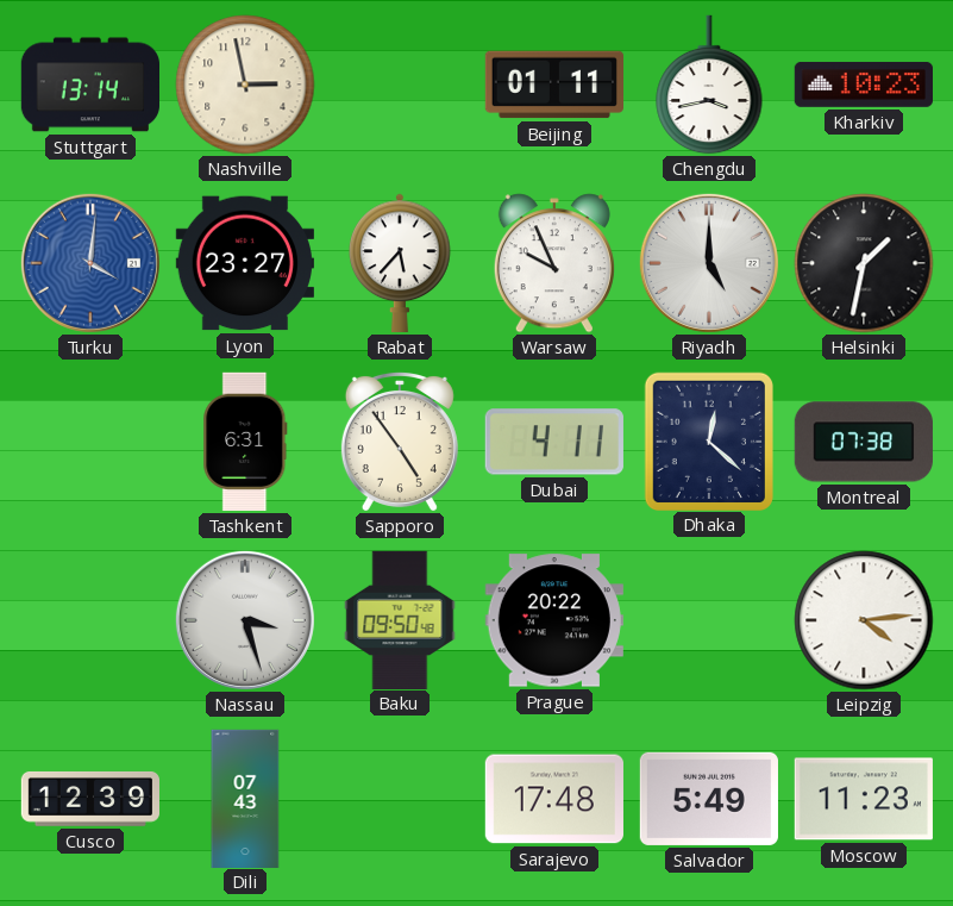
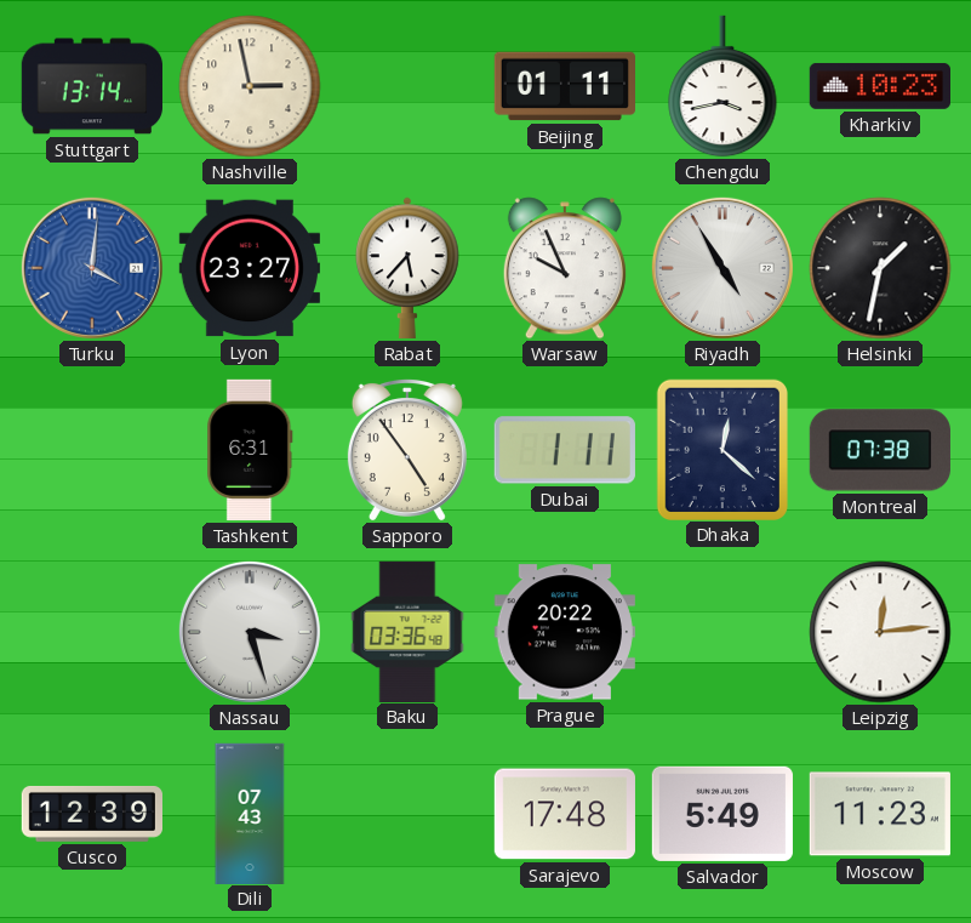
Riyadh: 5:00 -> 4:55 (722, 268)
Dubai: 4:11 -> 1:11 (565, 450)
Baku: 09:50 -> 03:36 (407, 631)
Leipzig: 4:14 -> 12:14 (880, 632)
